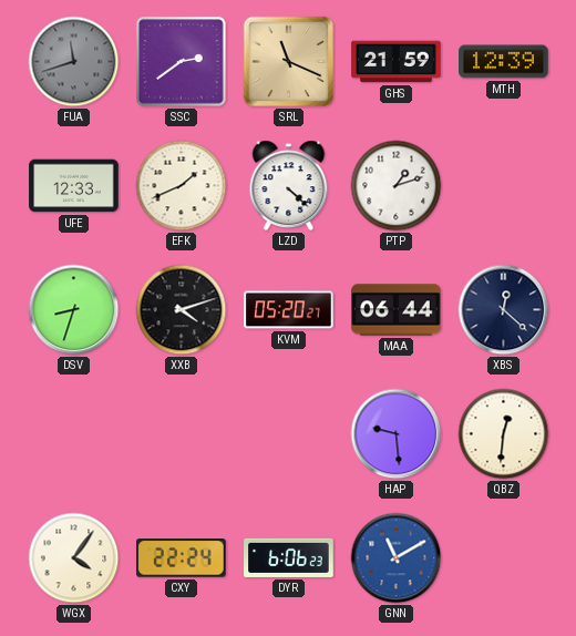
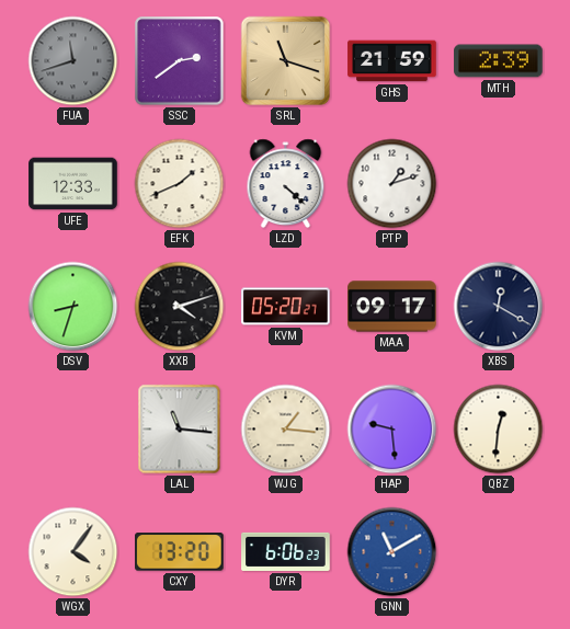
SRL: 11:19 -> 11:18 (286, 61)
MTH: 12:39 -> 2:39 (499, 61)
MAA: 06:44 -> 09:17 (392, 307)
XBS: 12:22 -> 12:20 (499, 307)
LAL: none -> 11:16 (180, 430)
WJG: none -> 1:16 (286, 430)
CXY: 22:24 -> 13:20 (180, 552)
